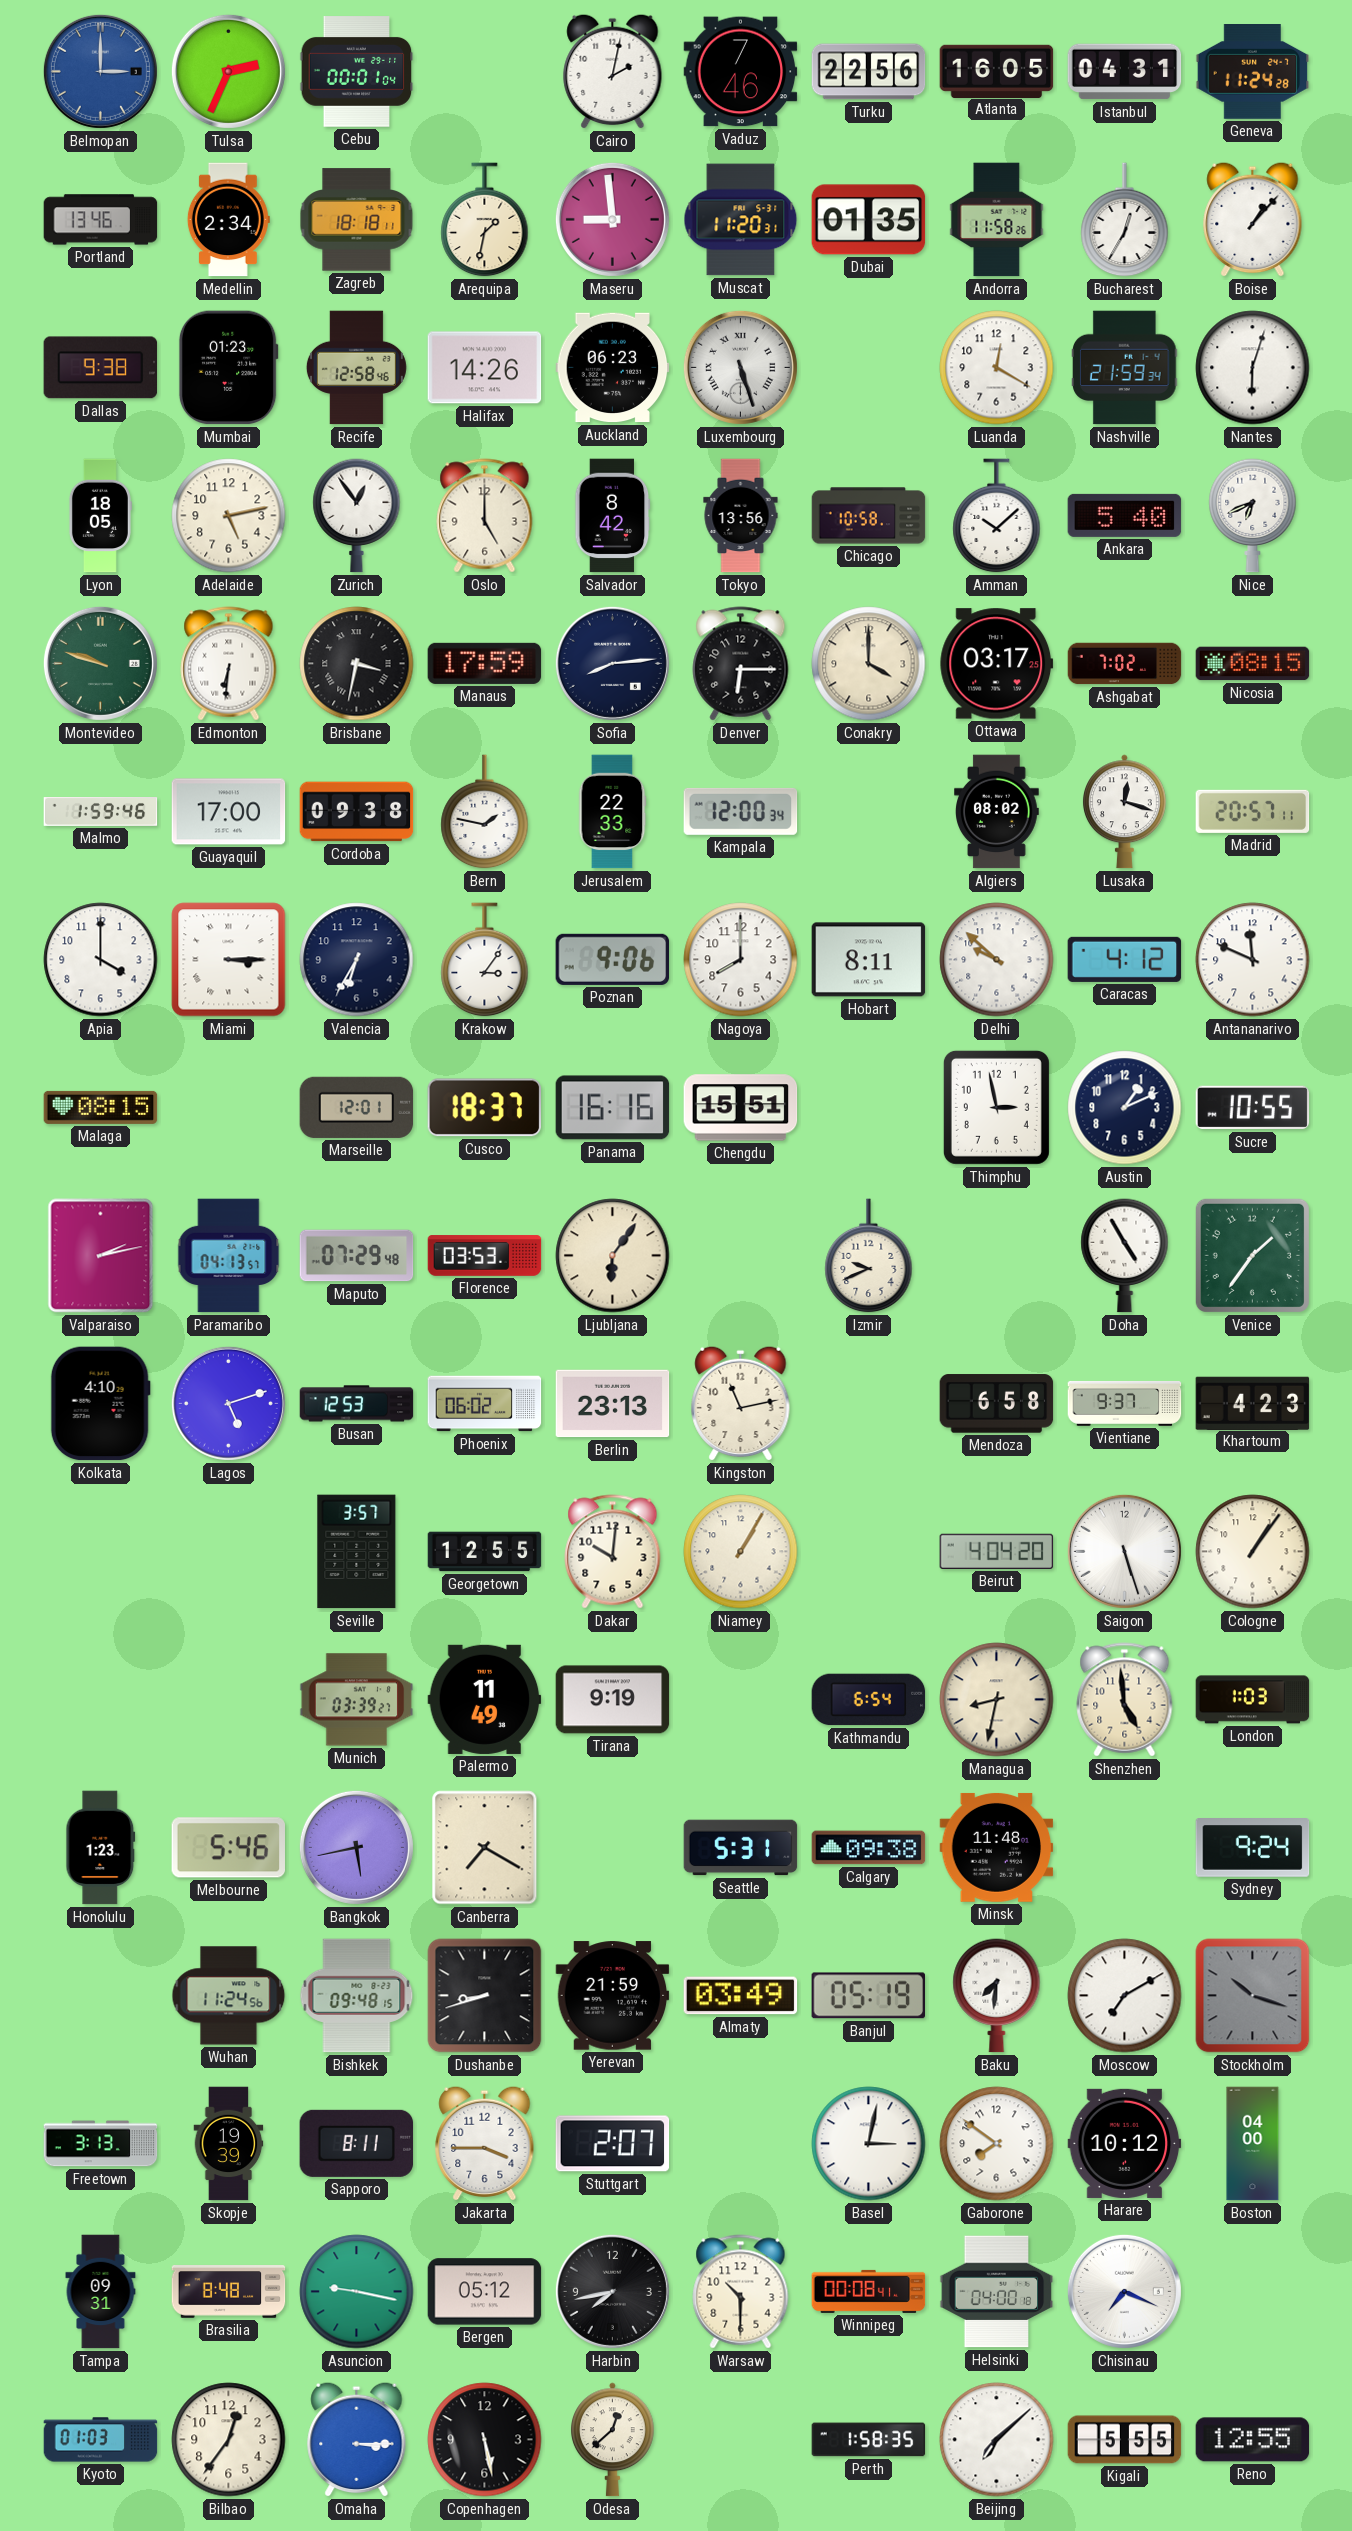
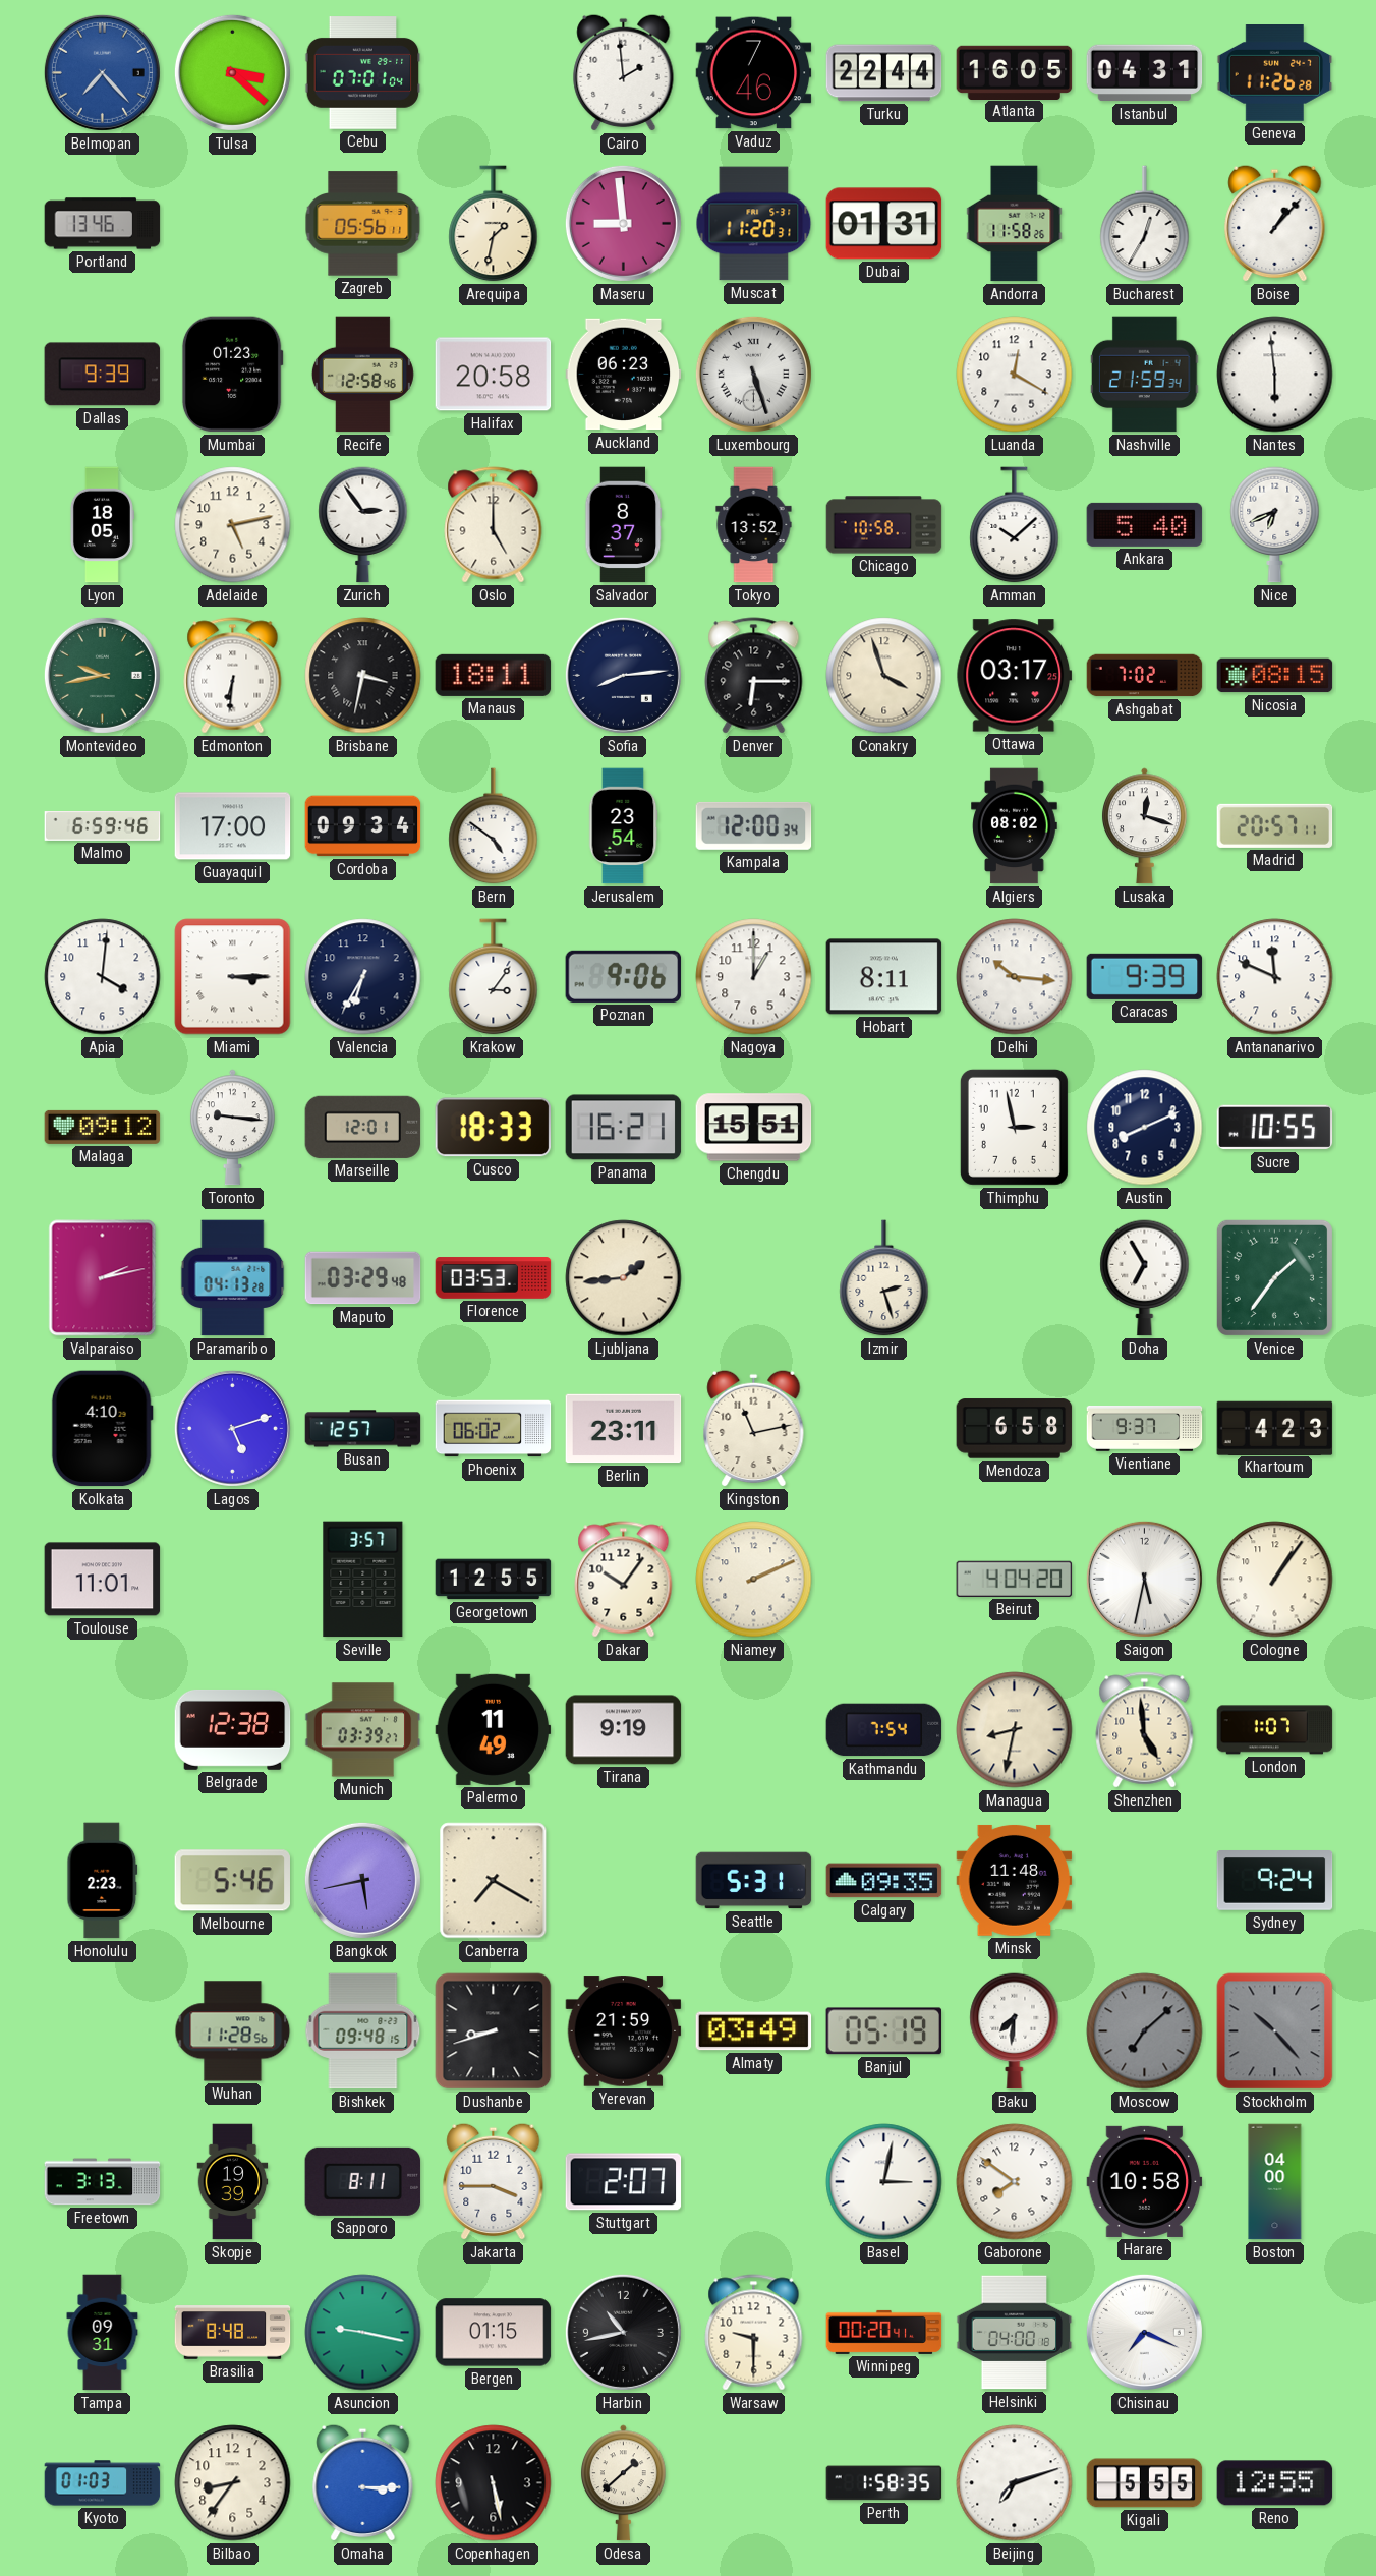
Belmopan: 3:00 -> 7:23 (102, 72)
Tulsa: 2:34 -> 3:22 (232, 72)
Cebu: 00:01 -> 07:01 (363, 73)
Cairo: 2:02 -> 1:59 (624, 72)
Turku: 22:56 -> 22:44 (884, 73)
Geneva: 11:24 -> 11:26 (1275, 73)
Medellin: 2:34 -> none (228, 220)
Zagreb: 18:18 -> 05:56 (363, 224)
Dubai: 01:35 -> 01:31 (884, 224)
Dallas: 9:38 -> 9:39 (103, 375)
Halifax: 14:26 -> 20:58 (494, 375)
Nantes: 6:03 -> 5:59 (1275, 375)
Zurich: 12:54 -> 2:54 (363, 525)
Salvador: 8:42 -> 8:37 (624, 525)
Tokyo: 13:56 -> 13:52 (754, 525)
Montevideo: 9:48 -> 9:43 (102, 675)
Manaus: 17:59 -> 18:11 (494, 675)
Conakry: 4:00 -> 3:57 (884, 676)
Malmo: 1:59 -> 6:59 (103, 826)
Cordoba: 09:38 -> 09:34 (363, 826)
Bern: 1:47 -> 4:51 (494, 826)
Jerusalem: 22:33 -> 23:54 (623, 826)
Apia: 4:00 -> 4:01 (103, 977)
Nagoya: 8:00 -> 1:00 (754, 977)
Delhi: 9:52 -> 10:16 (1015, 977)
Caracas: 4:12 -> 9:39 (1145, 976)
Malaga: 08:15 -> 09:12 (103, 1127)
Toronto: none -> 9:16 (232, 1128)
Cusco: 18:37 -> 18:33 (494, 1128)
Panama: 16:16 -> 16:21 (624, 1128)
Austin: 1:11 -> 8:11 (1145, 1128)
Paramaribo: 04:13:57 -> 04:13:28 (233, 1278)
Maputo: 07:29 -> 03:29 (363, 1278)
Ljubljana: 6:06 -> 1:44 (624, 1278)
Izmir: 9:41 -> 2:27 (884, 1278)
Doha: 4:55 -> 6:55 (1145, 1278)
Busan: 12:53 -> 12:57 (363, 1429)
Berlin: 23:13 -> 23:11 (624, 1429)
Toulouse: none -> 11:01 (103, 1580)
Dakar: 10:01 -> 10:06 (624, 1580)
Niamey: 1:05 -> 2:11 (754, 1580)
Saigon: 5:27 -> 5:32 (1144, 1579)
Belgrade: none -> 12:38 (233, 1729)
Kathmandu: 6:54 -> 7:54 (884, 1730)
London: 1:03 -> 1:07 (1275, 1730)
Honolulu: 1:23 -> 2:23 (103, 1881)
Calgary: 09:38 -> 09:35 (884, 1881)
Wuhan: 11:24 -> 11:28 (233, 2031)
Moscow: 7:10 -> 7:08 (1145, 2031)
Moscow dial: white -> grey (1145, 2031)
Stockholm: 10:18 -> 10:23 (1275, 2031)
Harare: 10:12 -> 10:58 (1145, 2181)
Bergen: 05:12 -> 01:15 (494, 2333)
Harbin: 7:43 -> 10:43 (623, 2332)
Warsaw: 10:30 -> 9:30 (754, 2333)
Winnipeg: 00:08 -> 00:20 (884, 2332)
Bilbao: 12:36 -> 8:36 (233, 2483)
Odesa: 12:38 -> 1:38 (623, 2483)
Beijing: 7:08 -> 7:12 (1015, 2483)
